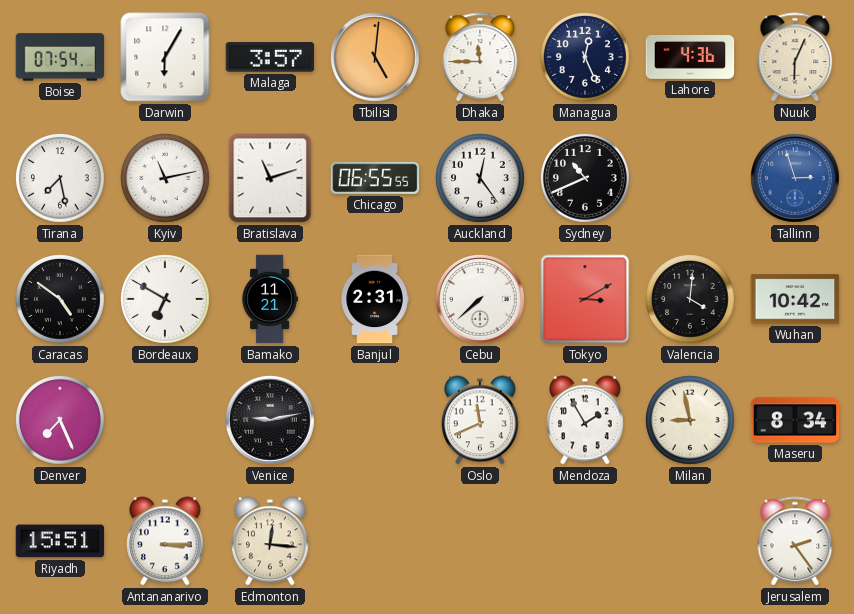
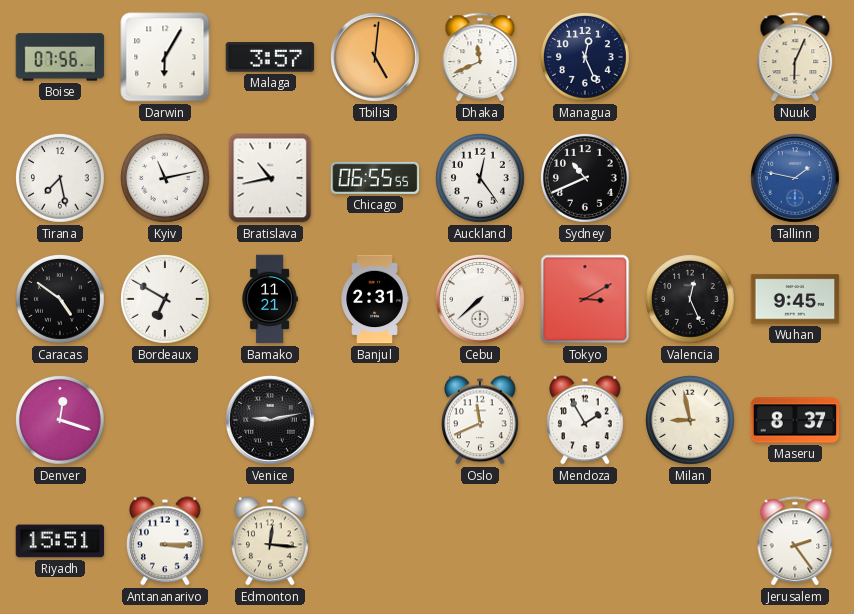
Boise: 07:54 -> 07:56 (60, 57)
Dhaka: 11:45 -> 11:41 (480, 57)
Lahore: 4:36 -> none (690, 58)
Bratislava: 11:12 -> 10:43 (270, 178)
Tallinn: 2:57 -> 1:47 (796, 179)
Valencia: 4:01 -> 12:26 (691, 300)
Wuhan: 10:42 -> 9:45 (795, 299)
Denver: 7:26 -> 12:18 (61, 421)
Maseru: 8:34 -> 8:37 (795, 420)
